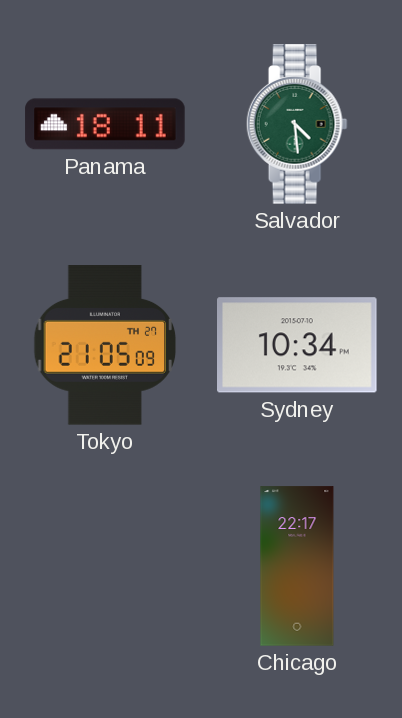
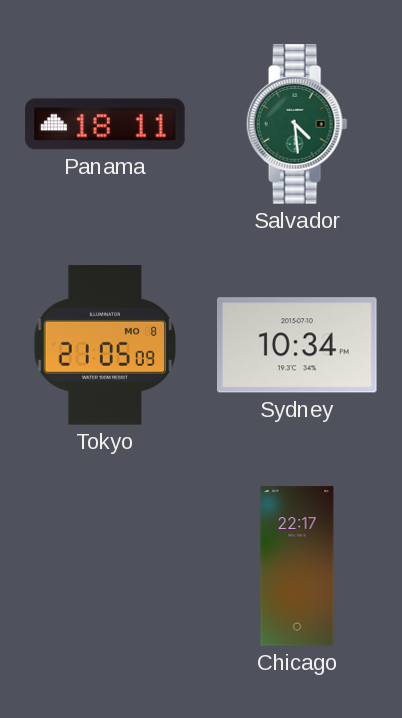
Tokyo date: TH 27 -> MO 8 (105, 345)
